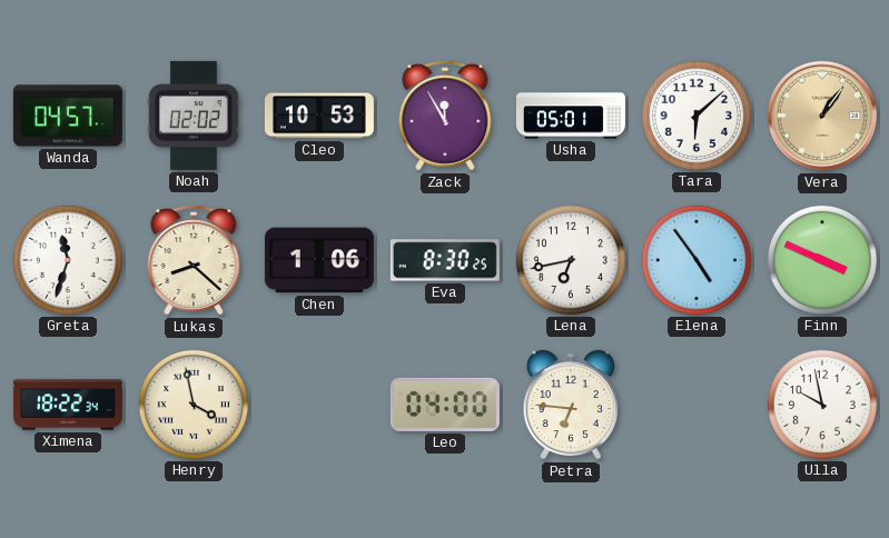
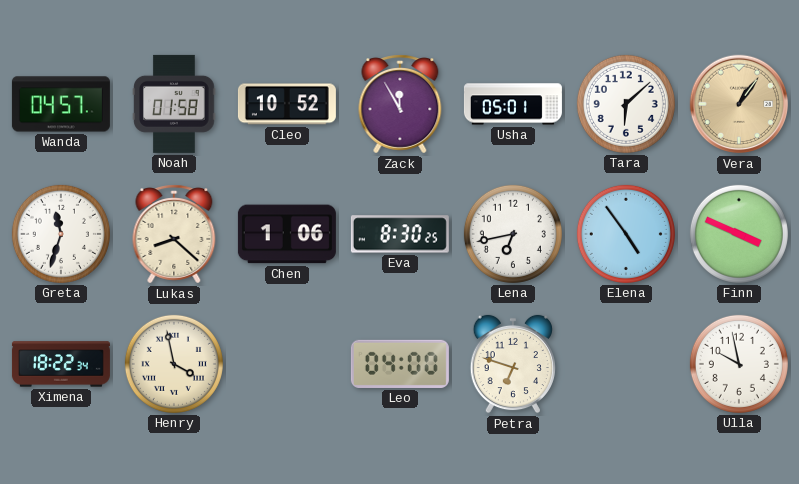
Noah: 02:02 -> 01:58 (174, 104)
Cleo: 10:53 -> 10:52 (287, 104)
Petra: 6:46 -> 6:48 (513, 364)
